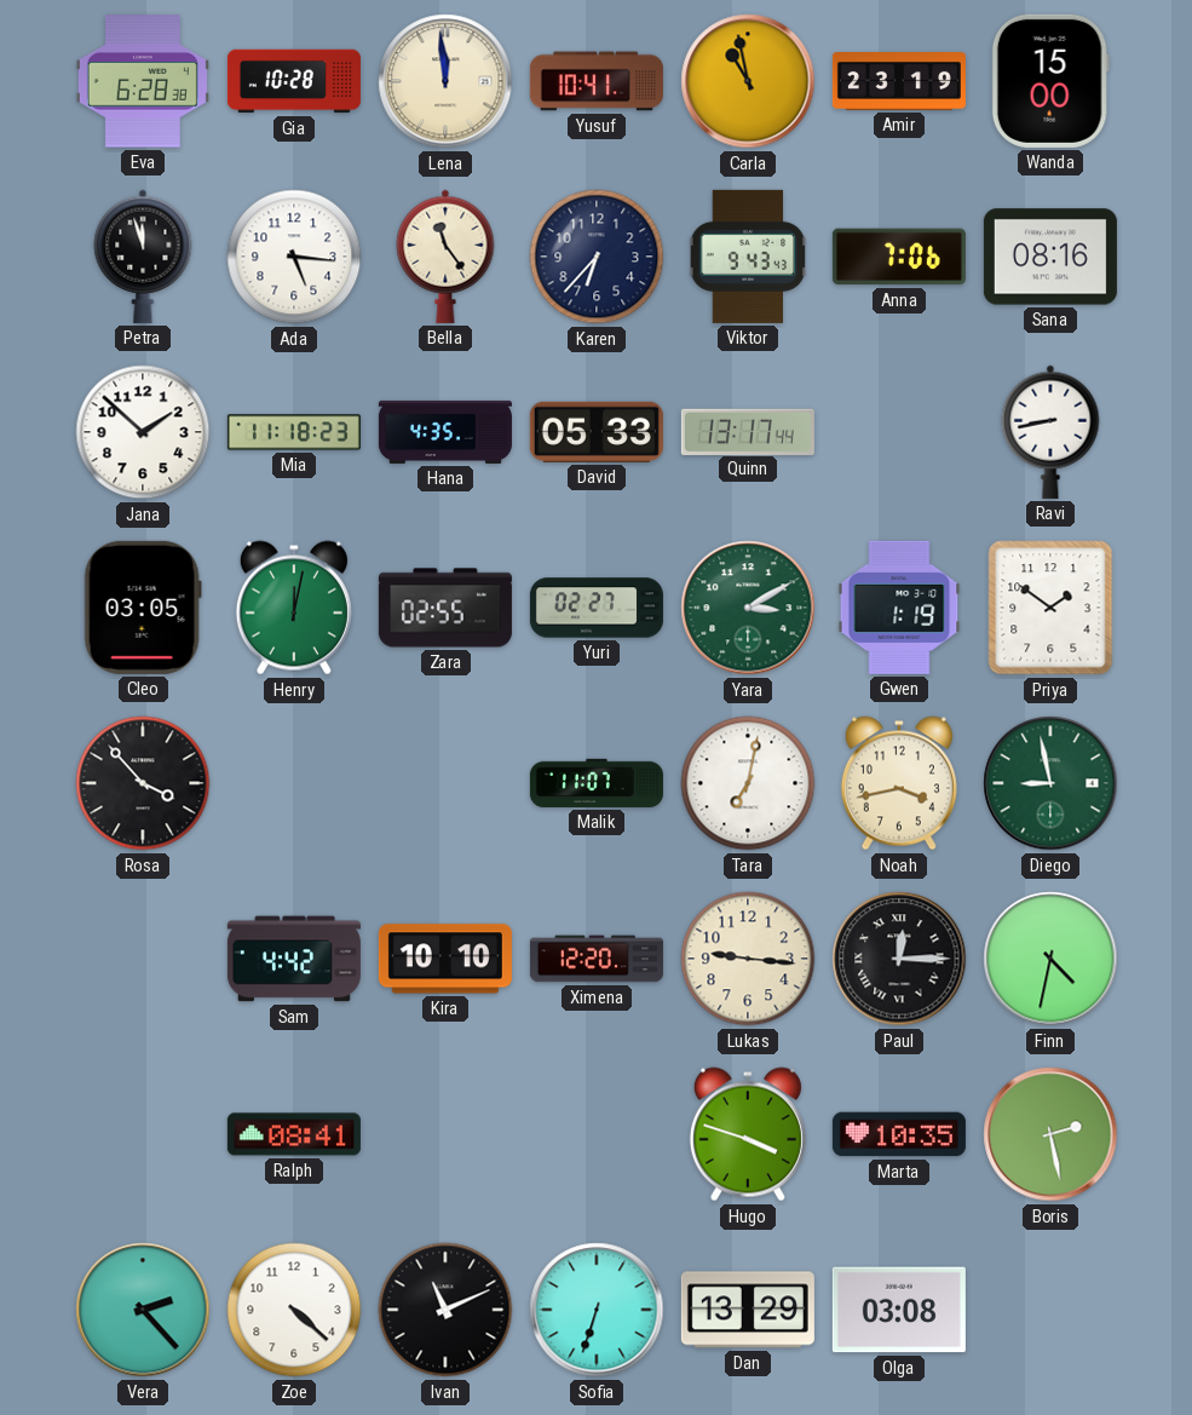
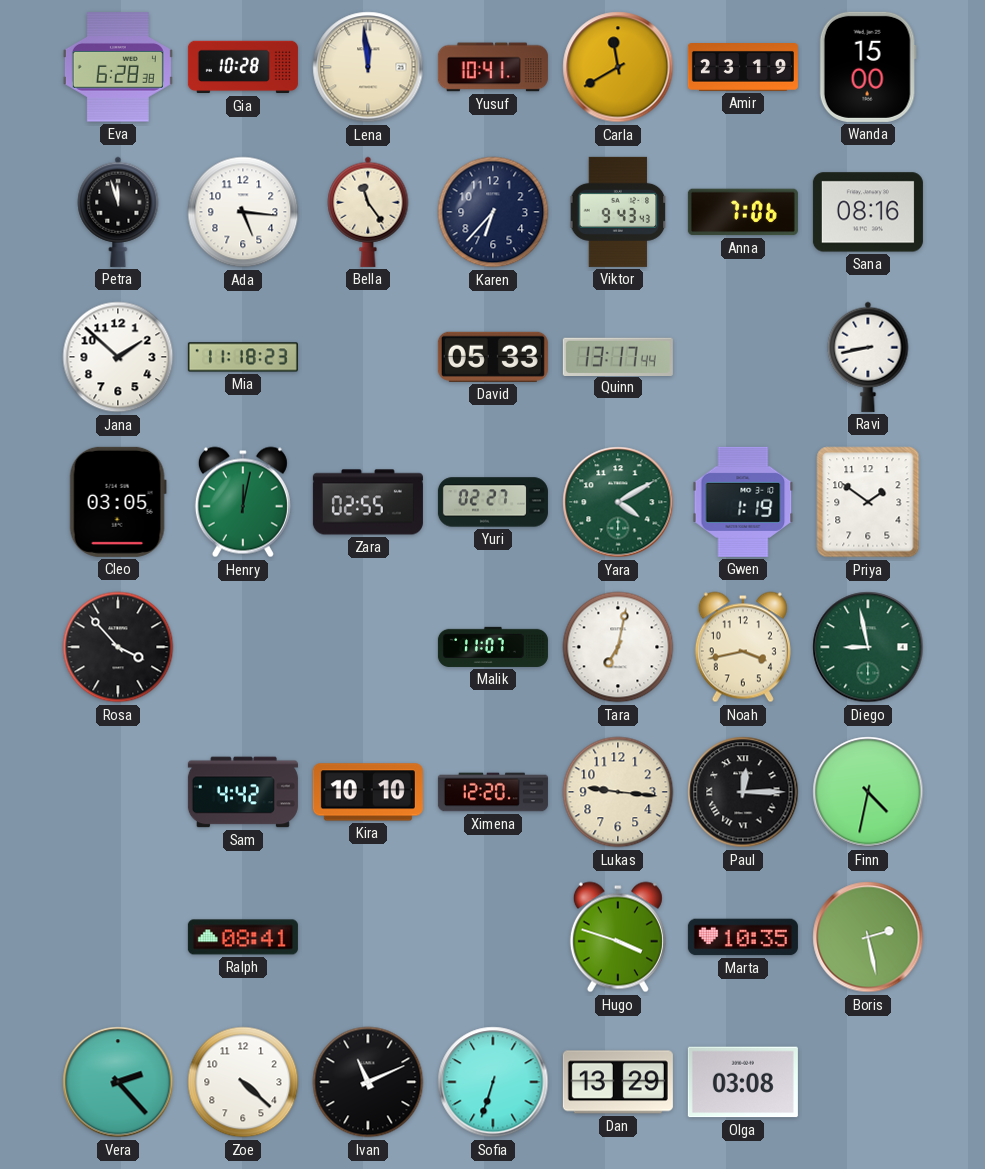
Carla: 10:58 -> 11:40 (618, 67)
Hana: 4:35 -> none (445, 432)
Yara: 3:10 -> 4:10 (618, 502)
